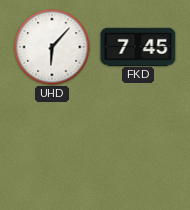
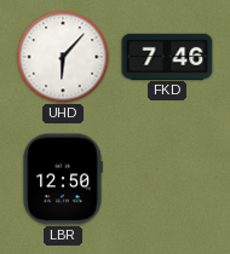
FKD: 7:45 -> 7:46 (167, 56)
LBR: none -> 12:50 (63, 179)
